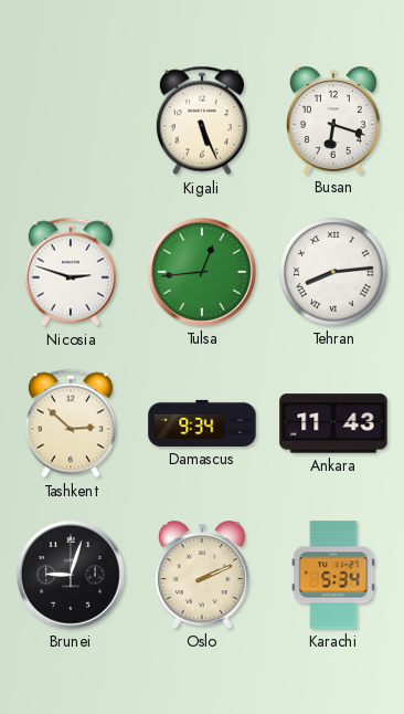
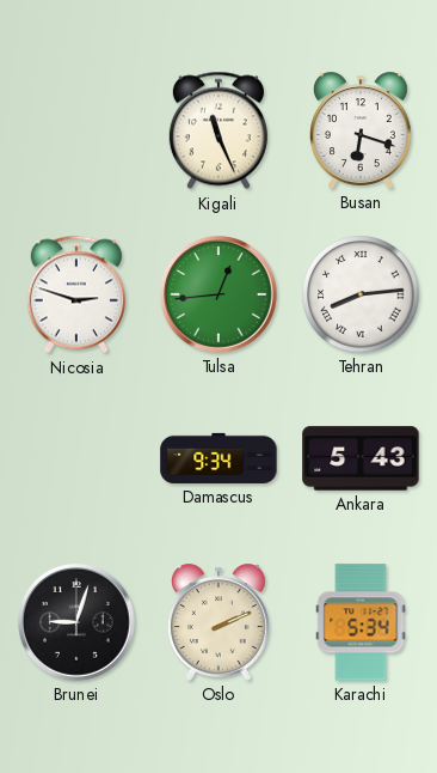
Kigali: 5:26 -> 11:26 (219, 130)
Tashkent: 2:52 -> none (71, 423)
Ankara: 11:43 -> 5:43 (361, 458)
